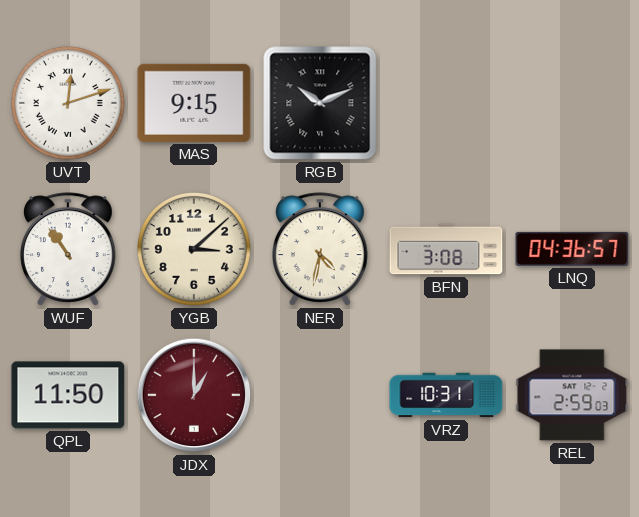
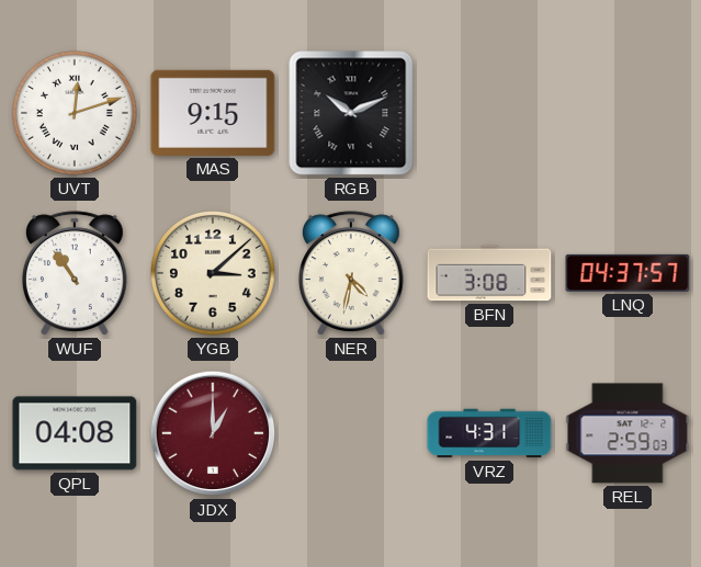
LNQ: 04:36 -> 04:37 (627, 273)
QPL: 11:50 -> 04:08 (75, 433)
VRZ: 10:31 -> 4:31 (489, 433)
